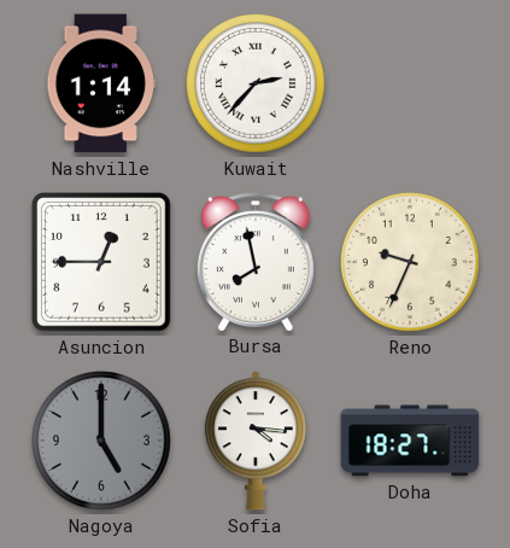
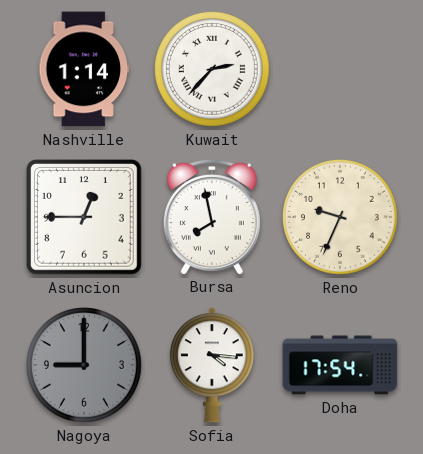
Nagoya: 5:00 -> 9:00 (85, 366)
Doha: 18:27 -> 17:54 (340, 365)
